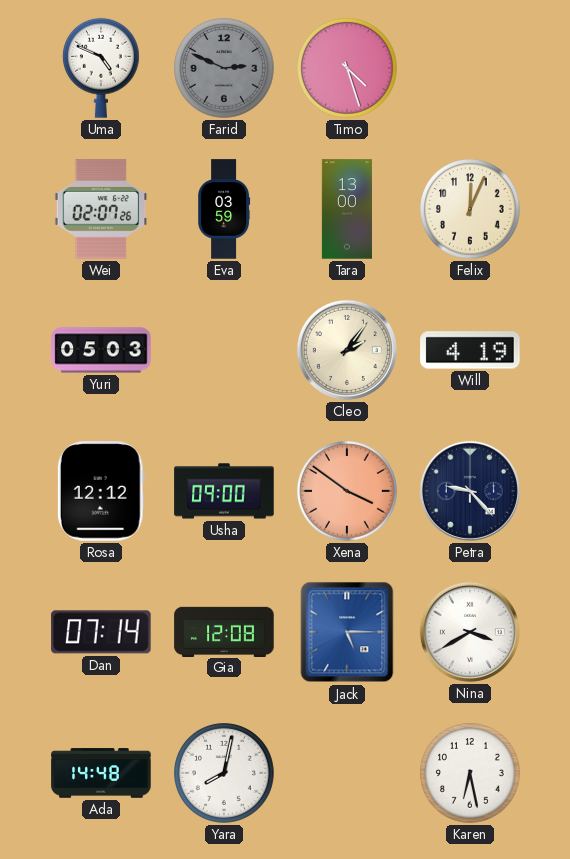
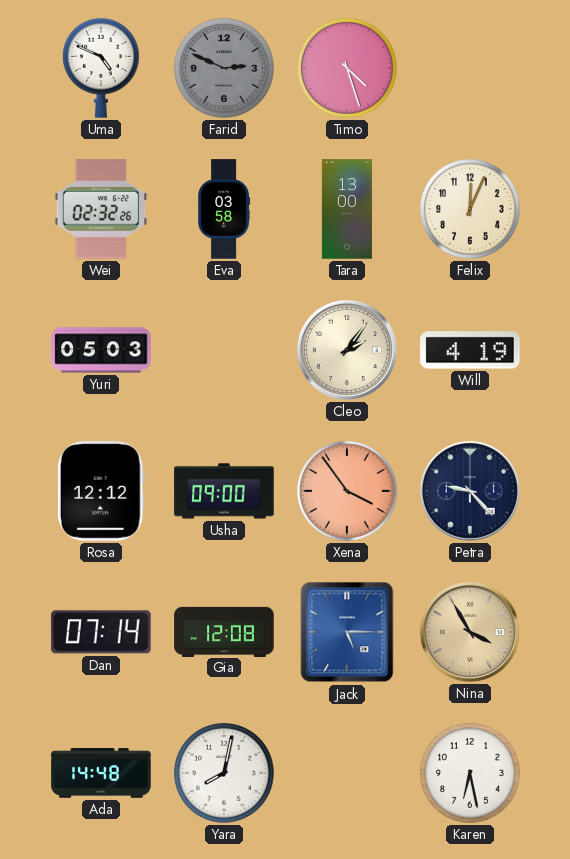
Wei: 02:07 -> 02:32 (101, 209)
Eva: 03:59 -> 03:58 (224, 209)
Xena: 3:51 -> 3:54 (348, 492)
Nina: 3:40 -> 3:55 (470, 632)
Nina dial: white -> champagne (470, 632)
